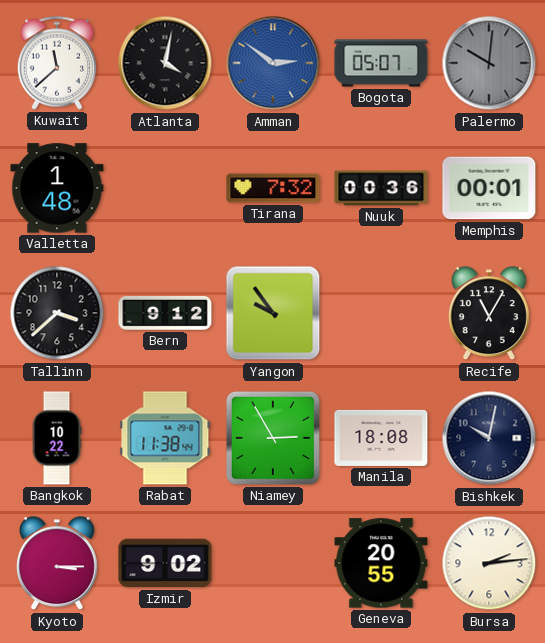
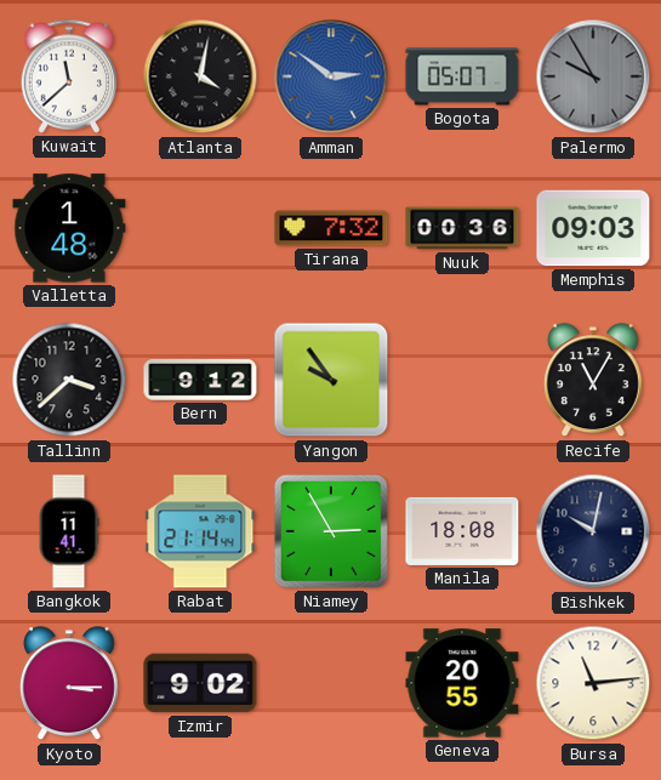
Palermo: 10:01 -> 9:55 (593, 76)
Memphis: 00:01 -> 09:03 (593, 228)
Bangkok: 10:22 -> 11:41 (69, 531)
Rabat: 11:38 -> 21:14 (200, 531)
Bursa: 2:14 -> 11:14 (593, 683)
